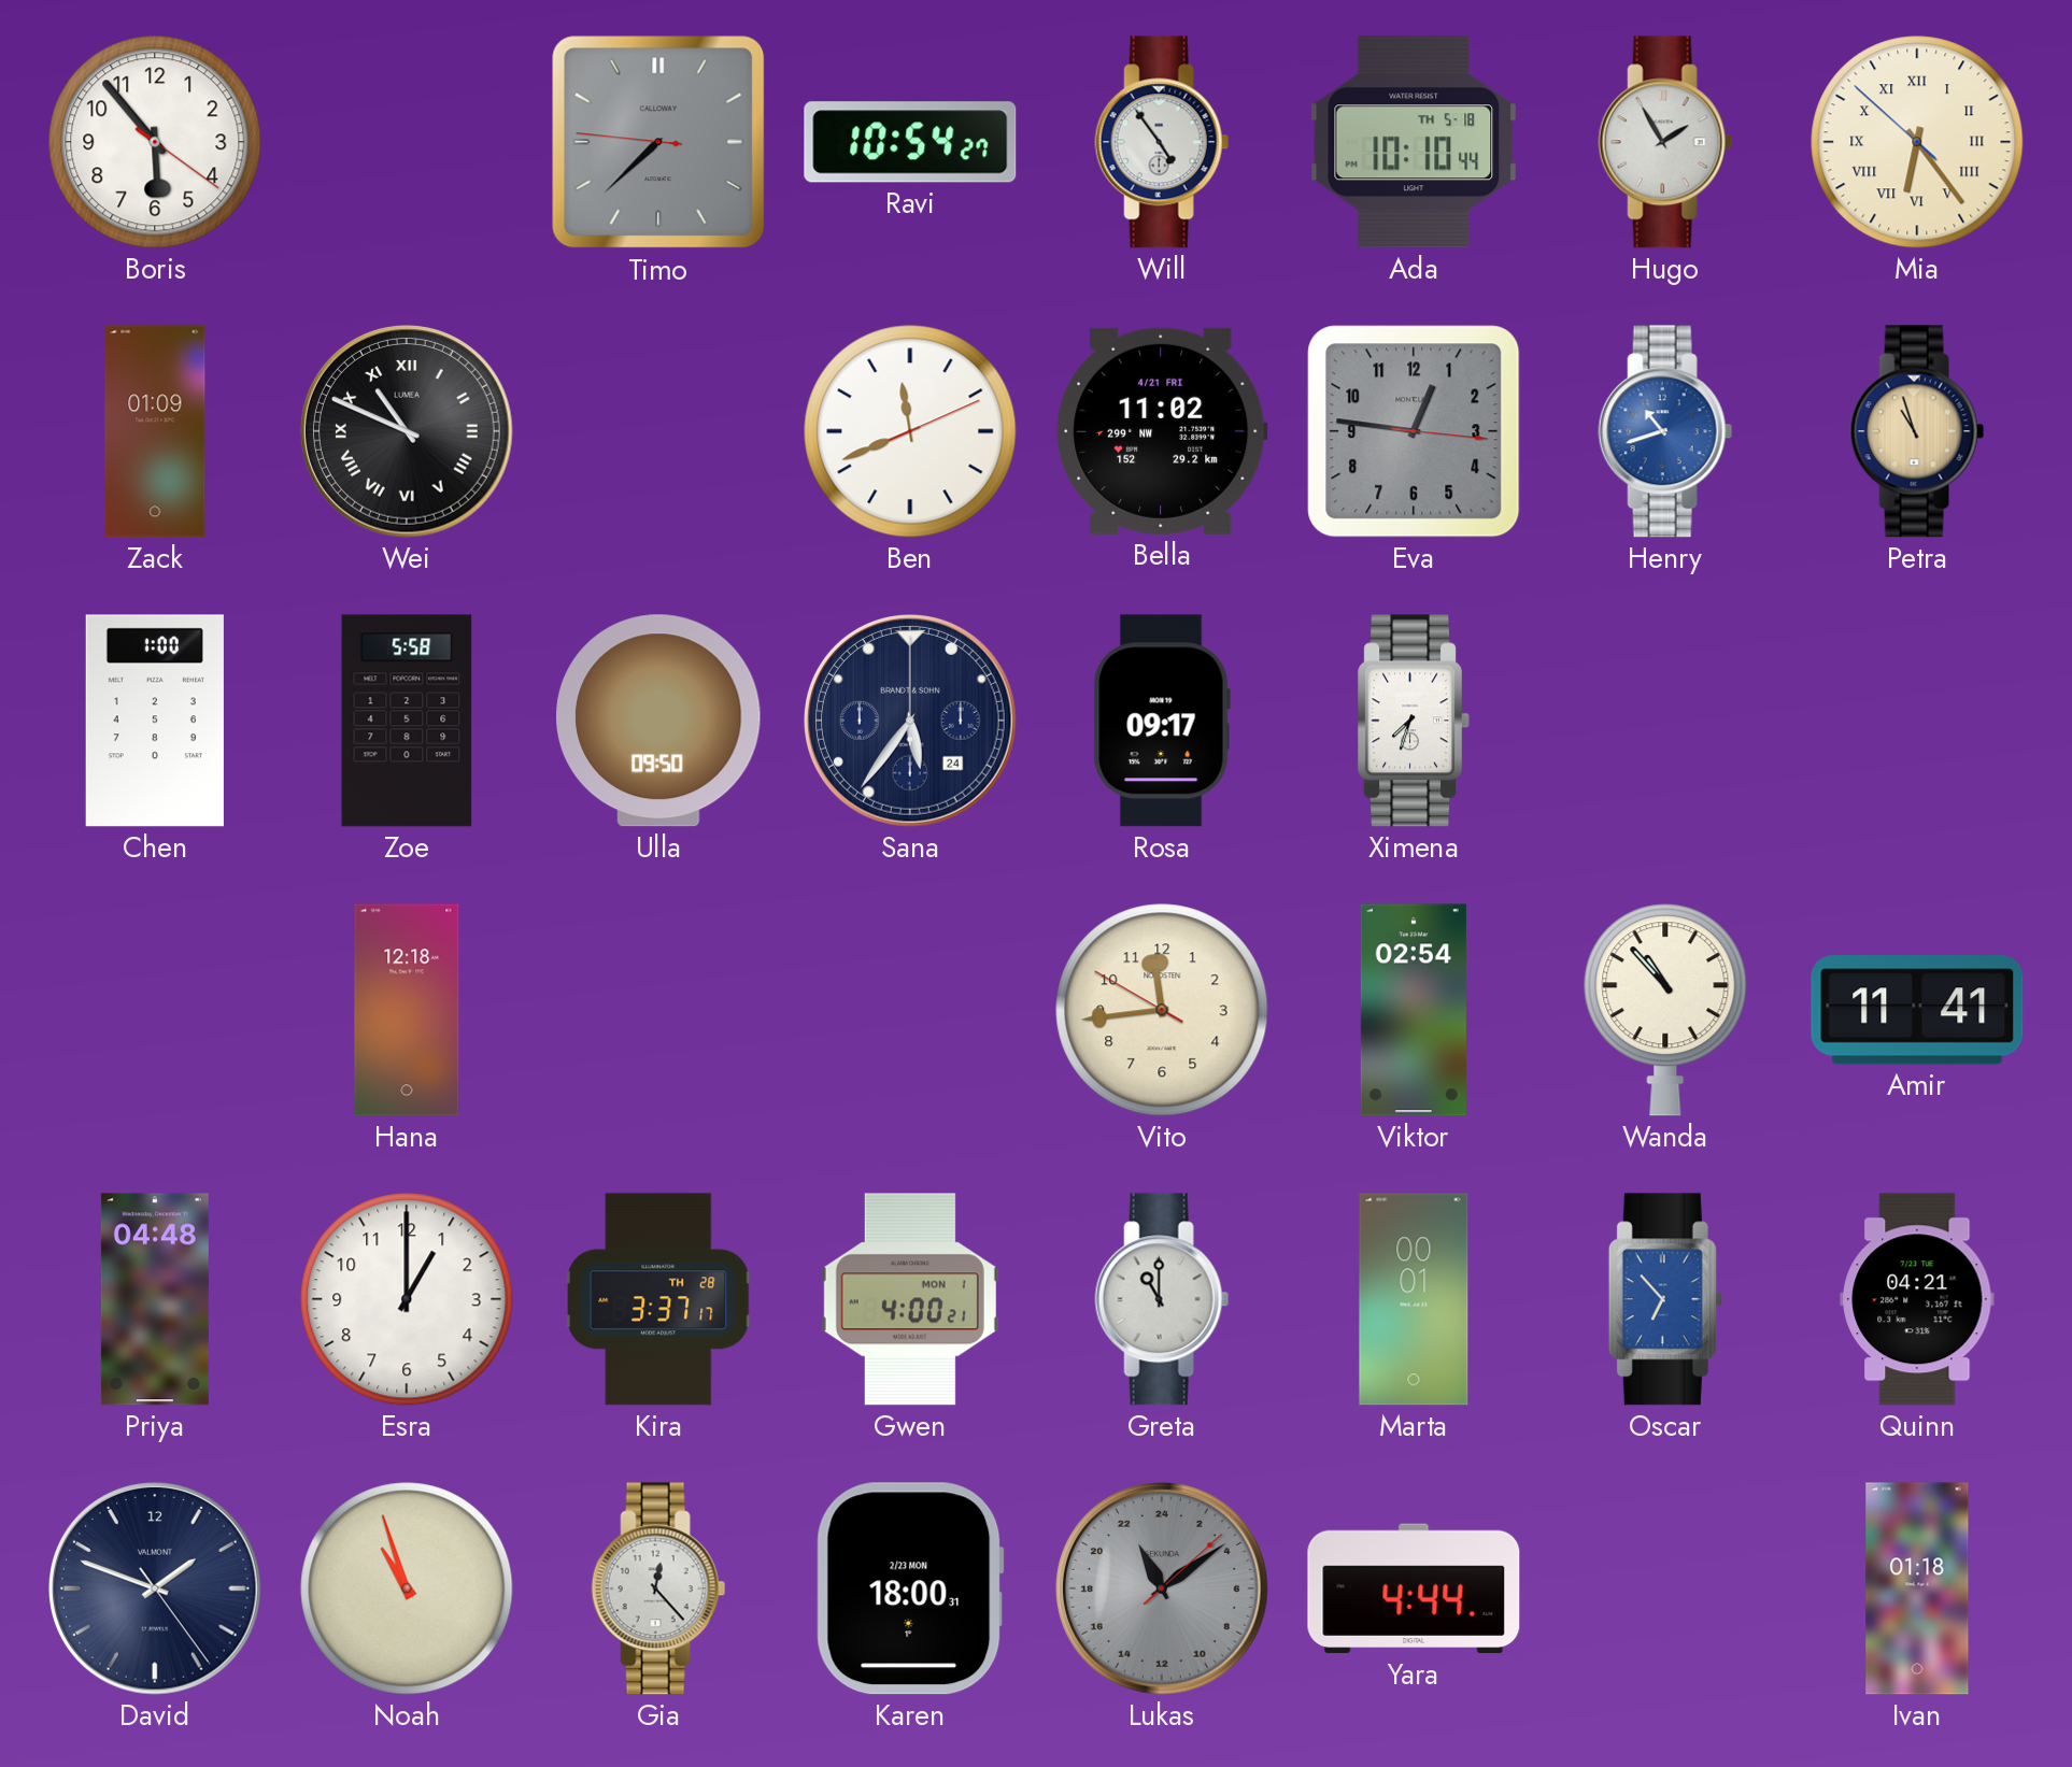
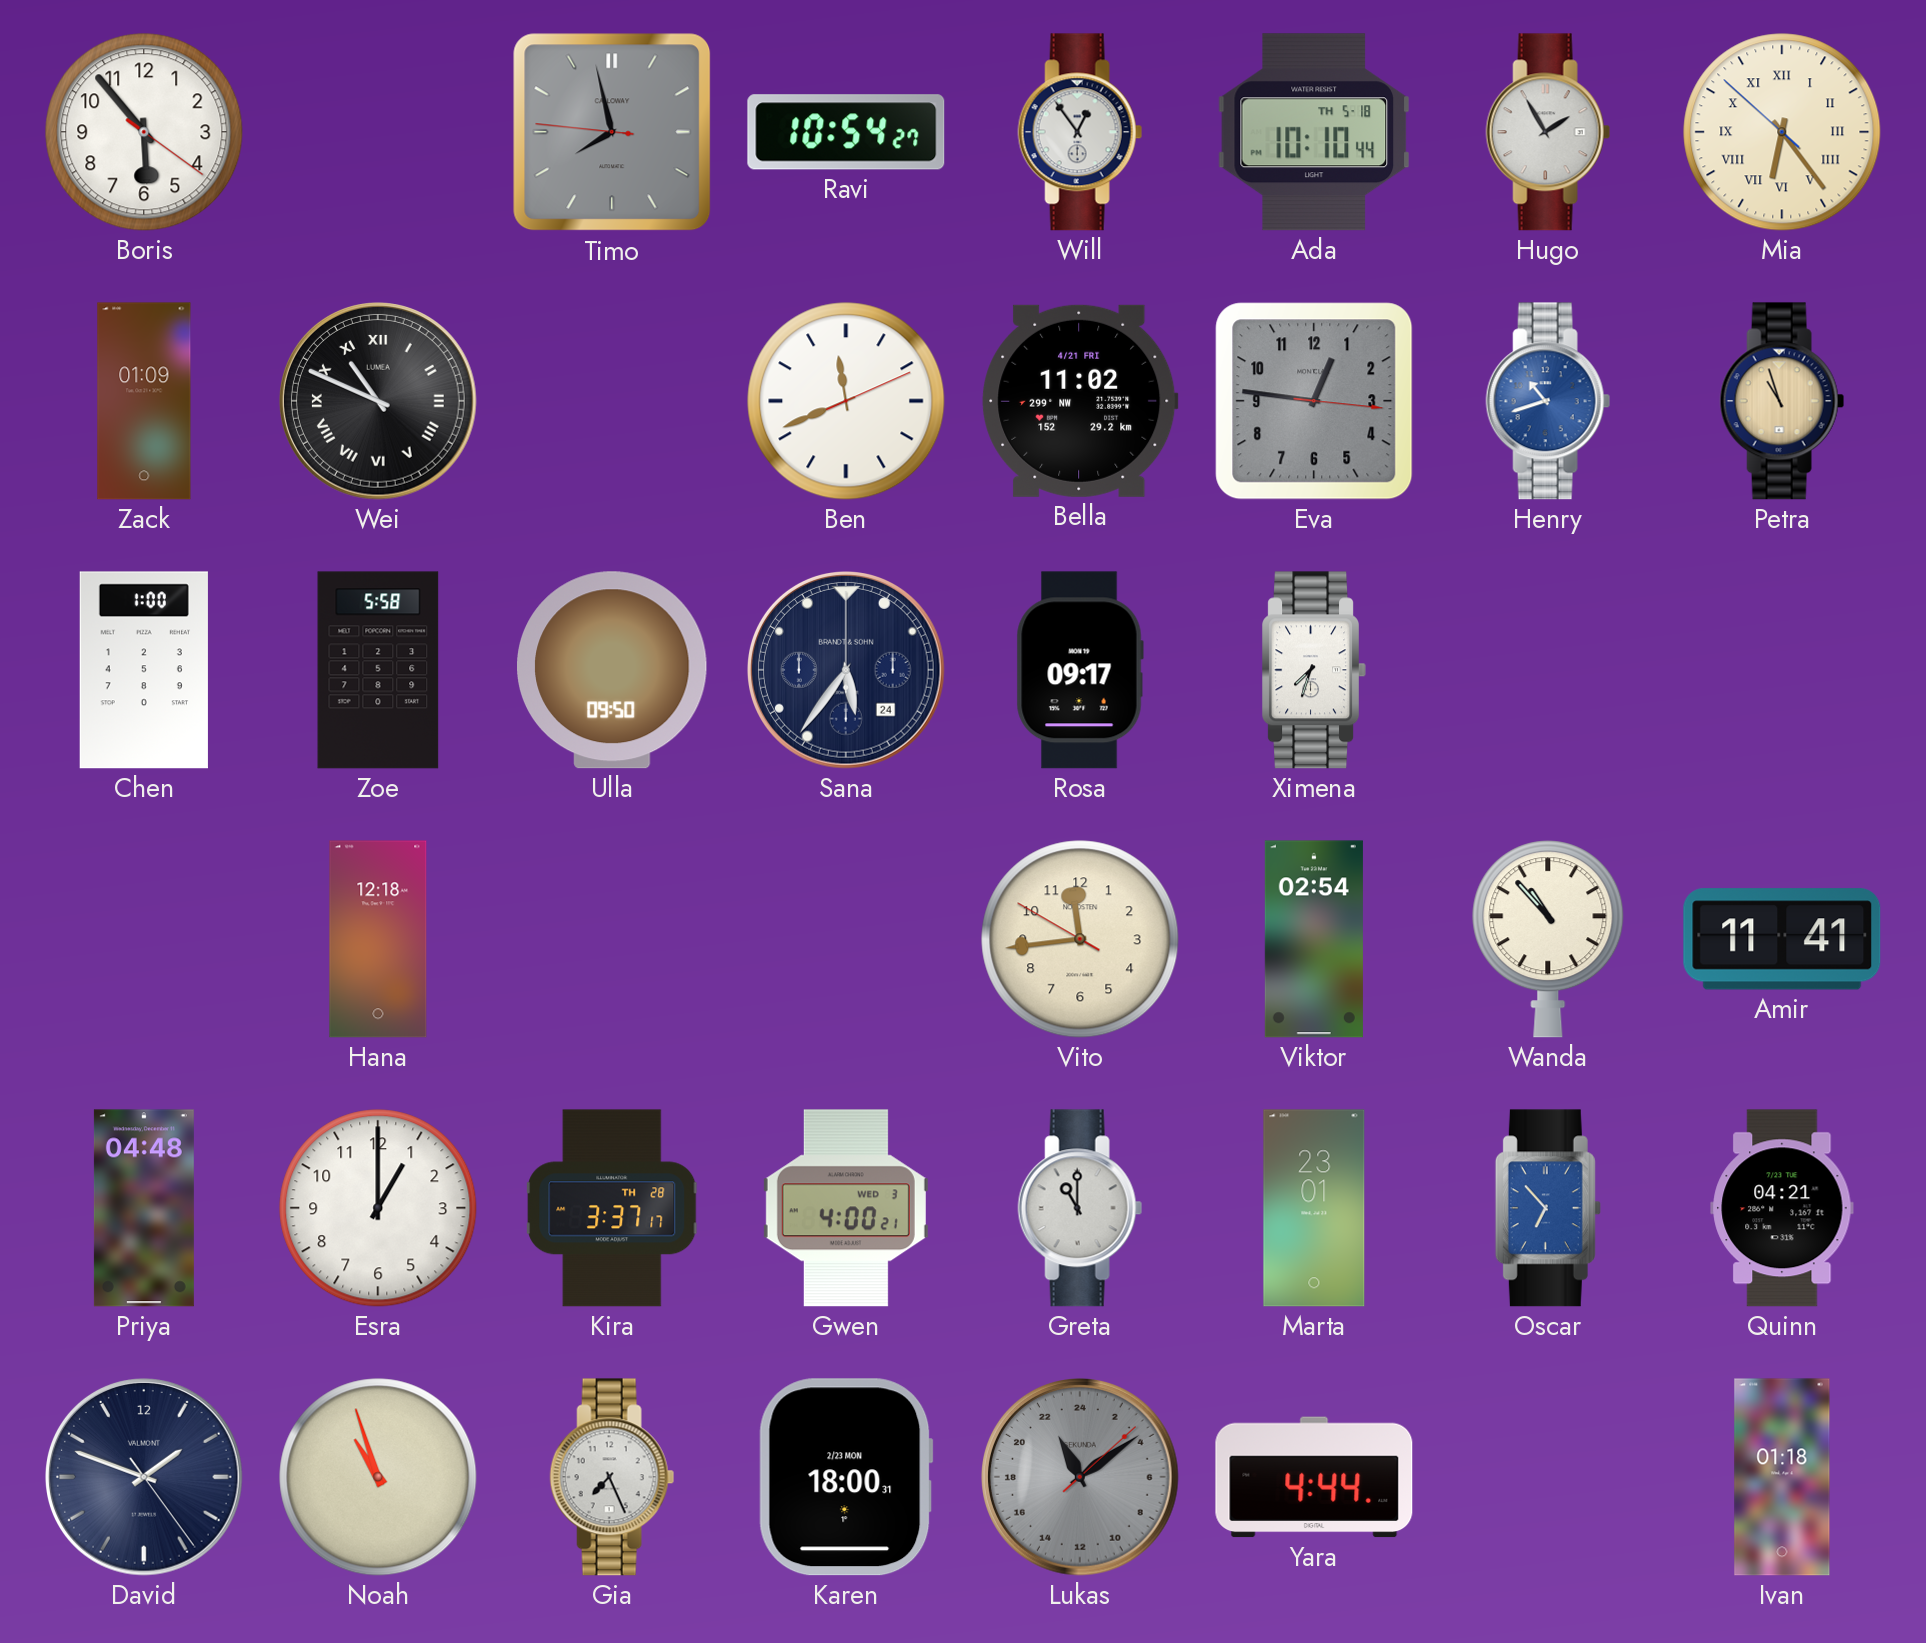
Timo: 7:37 -> 7:57 (612, 132)
Will: 4:54 -> 12:54 (1080, 132)
Gwen date: MON 1 -> WED 3 (846, 1208)
Marta: 00:01 -> 23:01 (1314, 1208)
Gia: 12:23 -> 7:26 (612, 1477)
